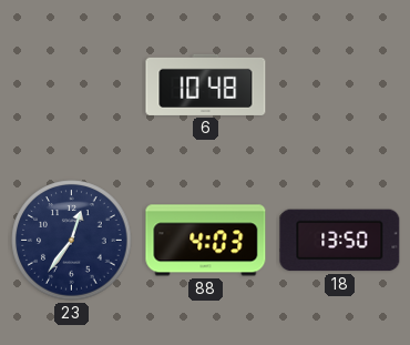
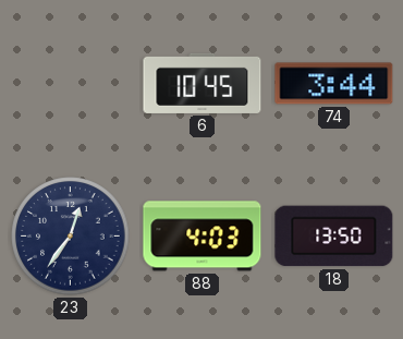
6: 10:48 -> 10:45 (203, 83)
74: none -> 3:44 (334, 84)
